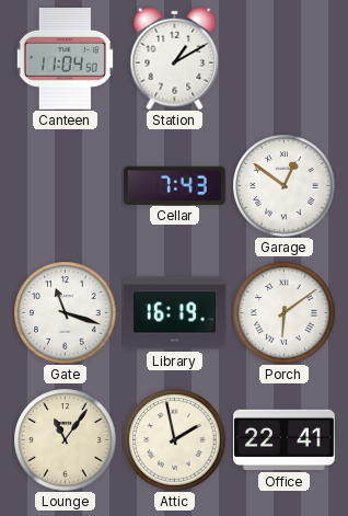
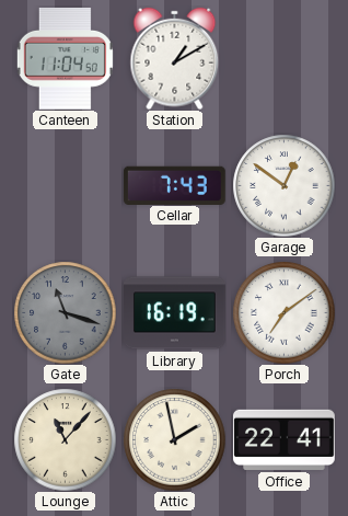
Gate dial: white -> grey (65, 312)
Porch: 6:09 -> 7:09 (283, 312)
Lounge: 11:06 -> 11:07 (65, 439)
